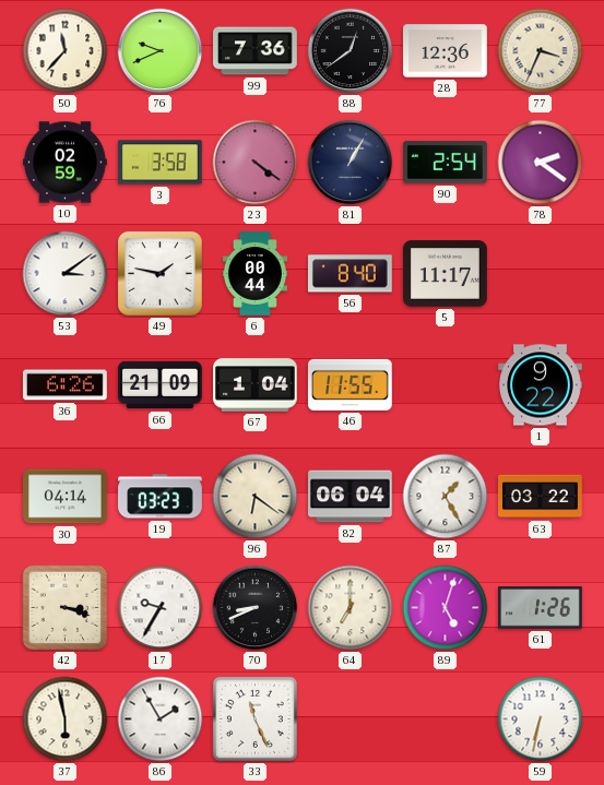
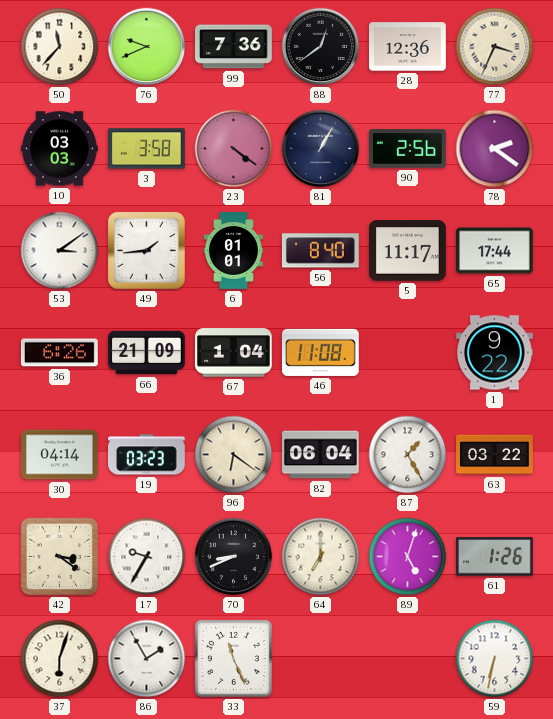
10: 02:59 -> 03:03 (60, 149)
90: 2:54 -> 2:56 (408, 149)
49: 1:47 -> 1:44 (146, 250)
6: 00:44 -> 01:01 (233, 251)
65: none -> 17:44 (495, 251)
46: 11:55 -> 11:08 (320, 352)
42: 3:18 -> 3:21 (60, 557)
37: 5:58 -> 6:03 (60, 659)
